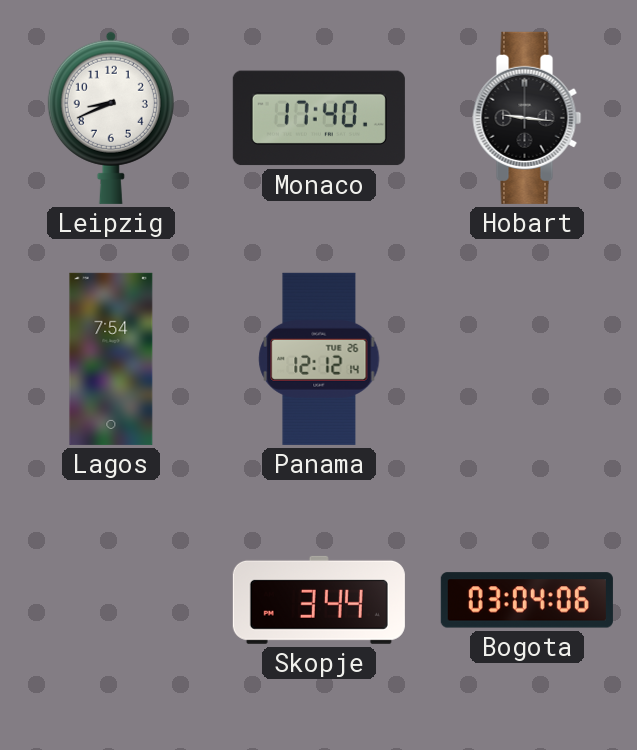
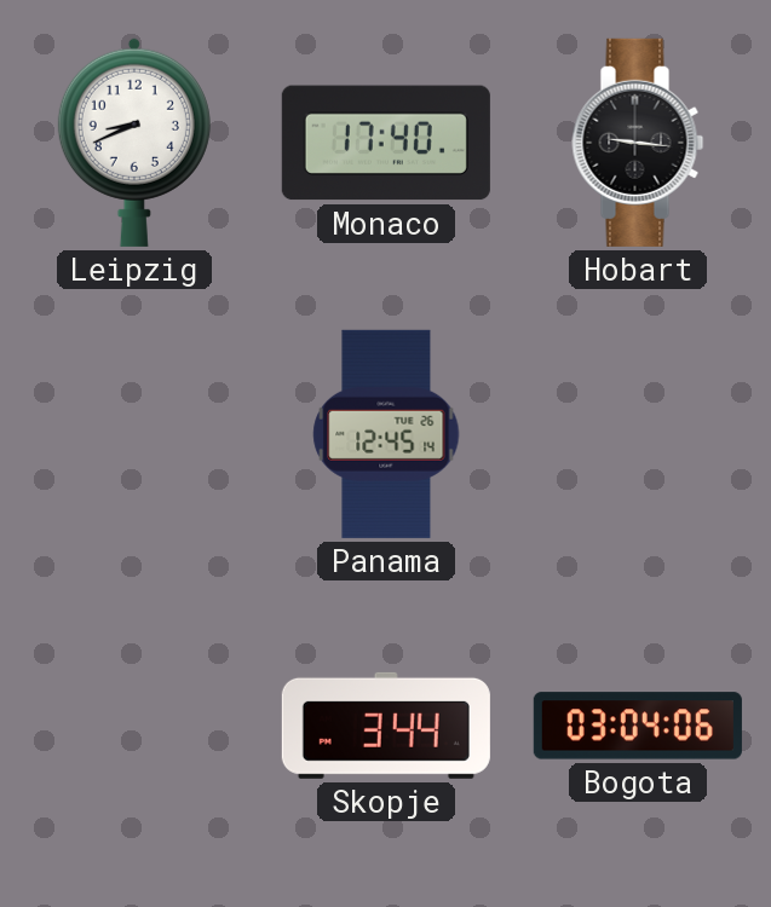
Lagos: 7:54 -> none (111, 359)
Panama: 12:12 -> 12:45 (386, 434)
